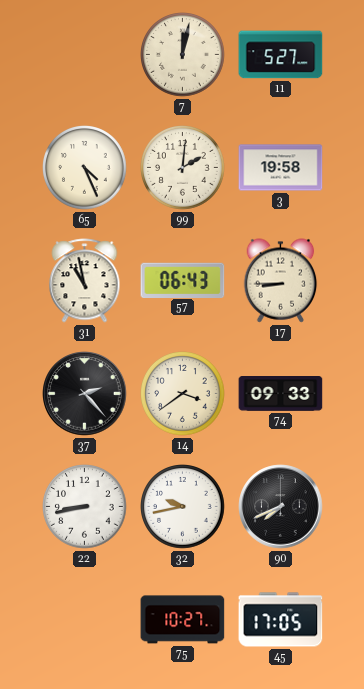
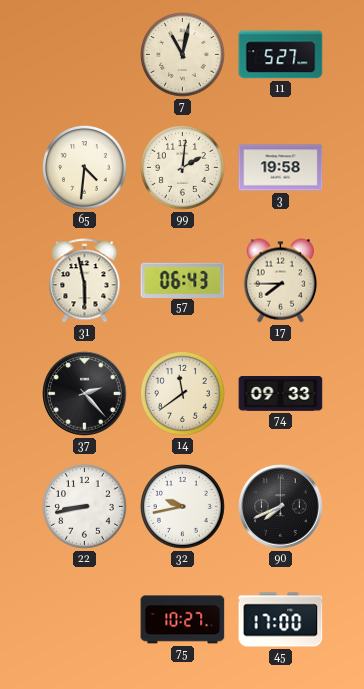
7: 12:02 -> 11:02 (183, 55)
65: 4:26 -> 4:31 (85, 168)
31: 10:58 -> 5:58 (85, 281)
17: 8:45 -> 7:45 (281, 281)
14: 3:39 -> 11:39 (183, 394)
45: 17:05 -> 17:00 (281, 620)
